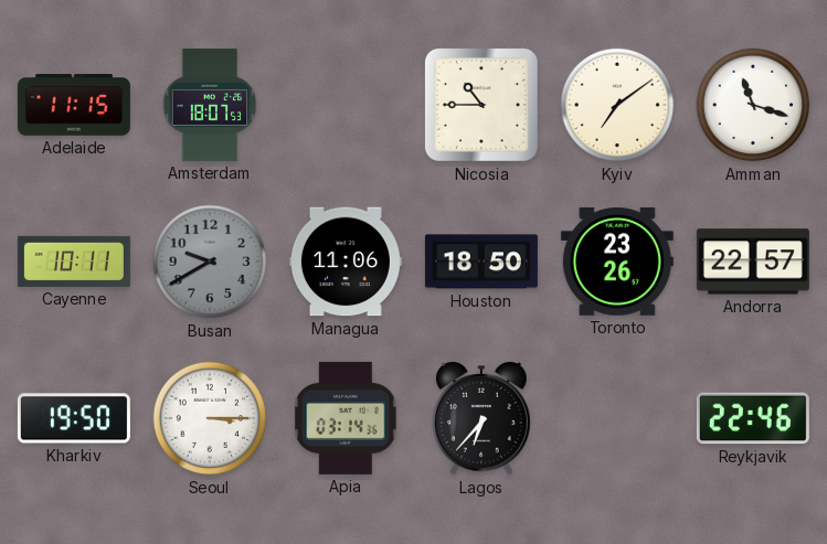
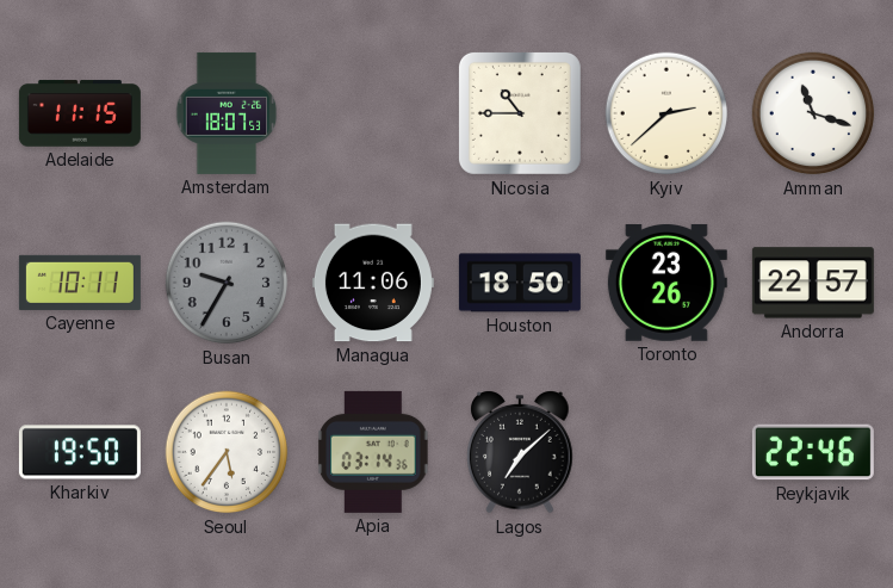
Kyiv: 7:09 -> 2:38 (666, 113)
Busan: 9:40 -> 9:35 (227, 283)
Seoul: 3:15 -> 5:36 (227, 452)
Lagos: 6:37 -> 7:08 (520, 453)
